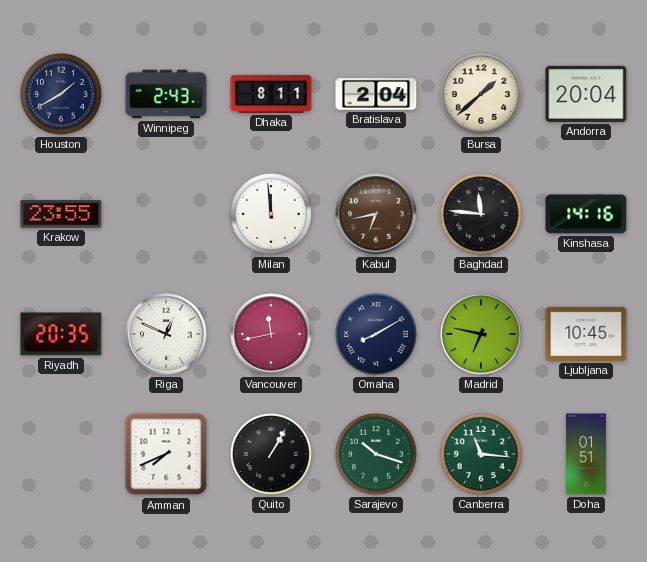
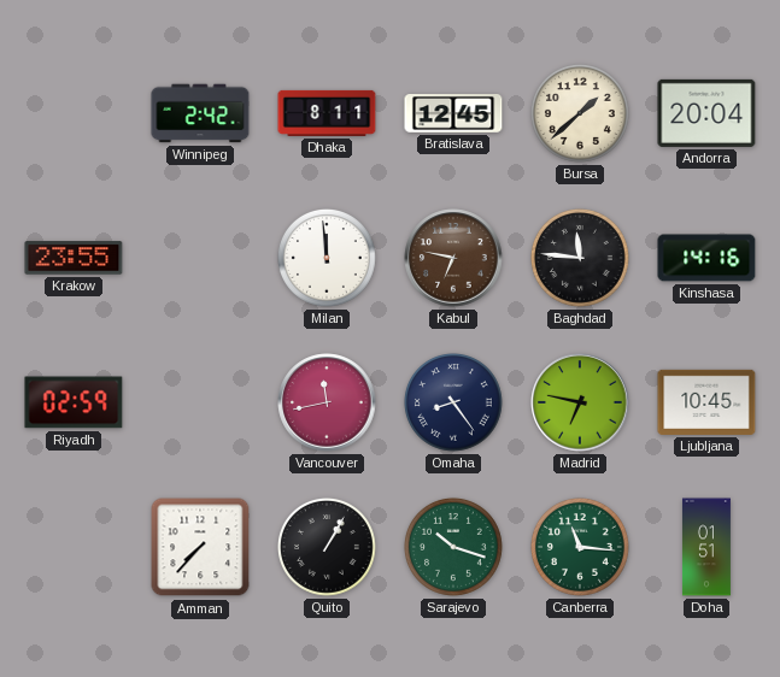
Houston: 1:40 -> none (61, 94)
Winnipeg: 2:43 -> 2:42 (200, 113)
Bratislava: 2:04 -> 12:45 (453, 114)
Kabul: 6:43 -> 6:47 (453, 258)
Riyadh: 20:35 -> 02:59 (74, 402)
Riga: 12:49 -> none (166, 334)
Omaha: 8:10 -> 8:24 (453, 402)
Amman: 7:41 -> 7:37 (200, 547)
